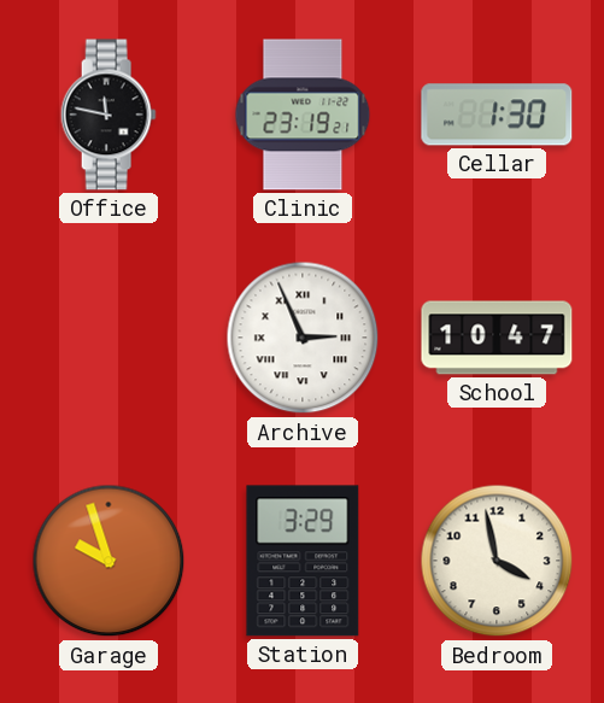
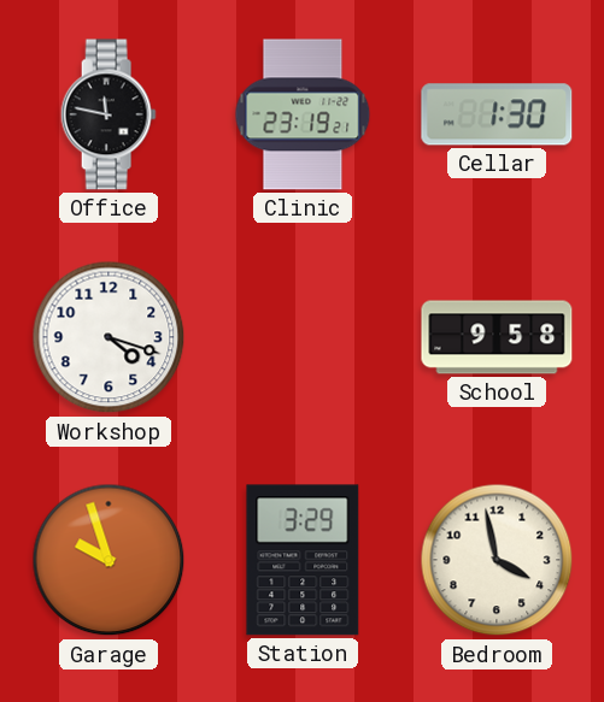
Workshop: none -> 4:18 (109, 337)
Archive: 2:56 -> none (303, 338)
School: 10:47 -> 9:58 (497, 337)
